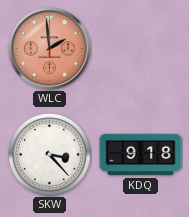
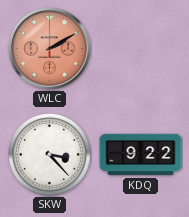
WLC: 1:59 -> 2:10 (50, 49)
KDQ: 9:18 -> 9:22 (141, 155)
